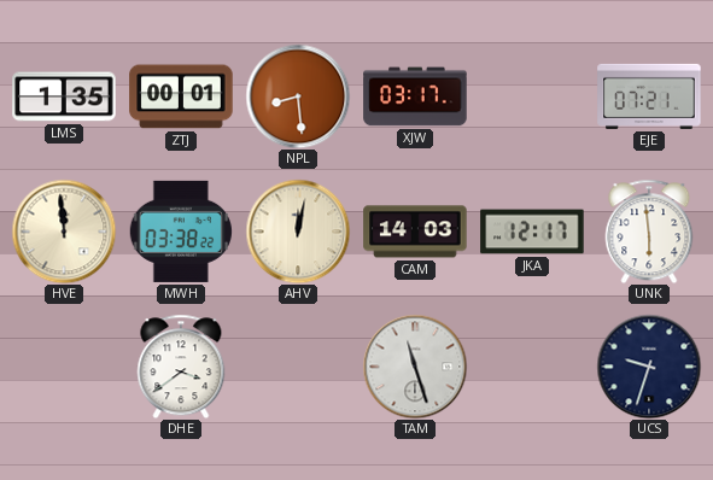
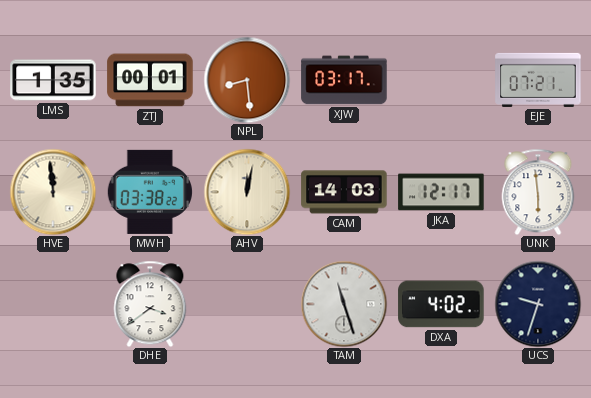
DXA: none -> 4:02 (441, 304)
